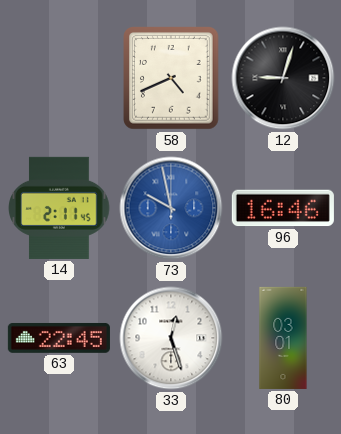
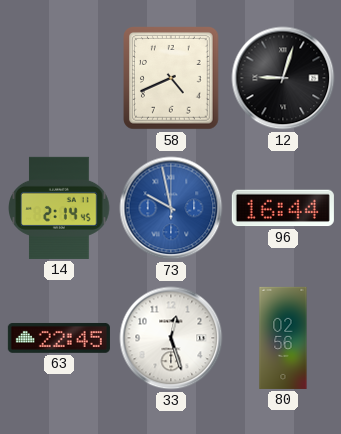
14: 2:11 -> 2:14 (59, 208)
96: 16:46 -> 16:44 (283, 208)
80: 03:01 -> 02:56 (283, 338)
